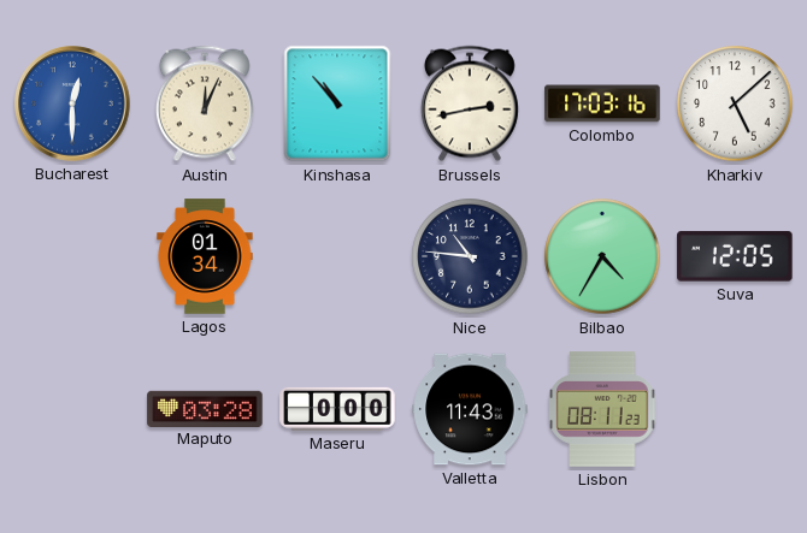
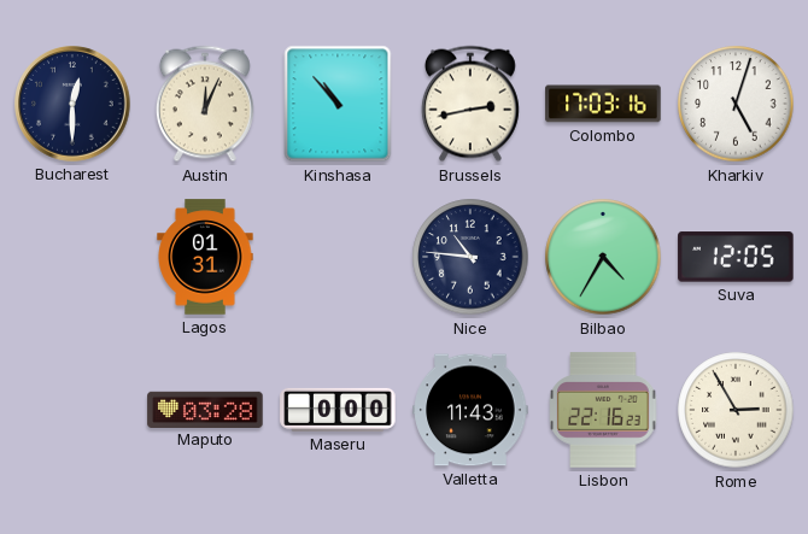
Bucharest dial: blue -> navy (72, 104)
Kharkiv: 5:08 -> 5:03 (736, 104)
Lagos: 01:34 -> 01:31 (205, 257)
Lisbon: 08:11 -> 22:16 (603, 410)
Rome: none -> 2:55 (736, 410)
